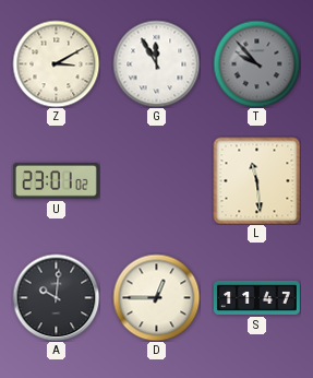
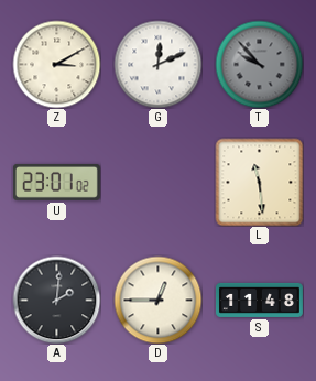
G: 11:55 -> 12:11 (157, 64)
A: 10:01 -> 2:01 (56, 300)
S: 11:47 -> 11:48 (259, 300)
